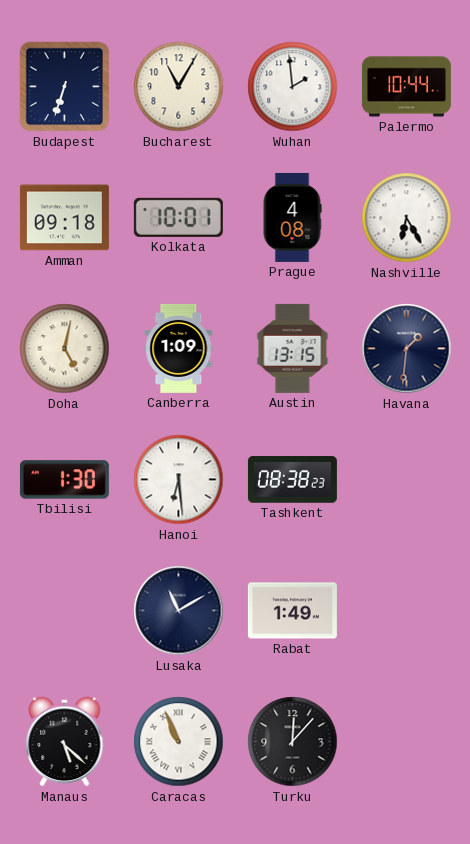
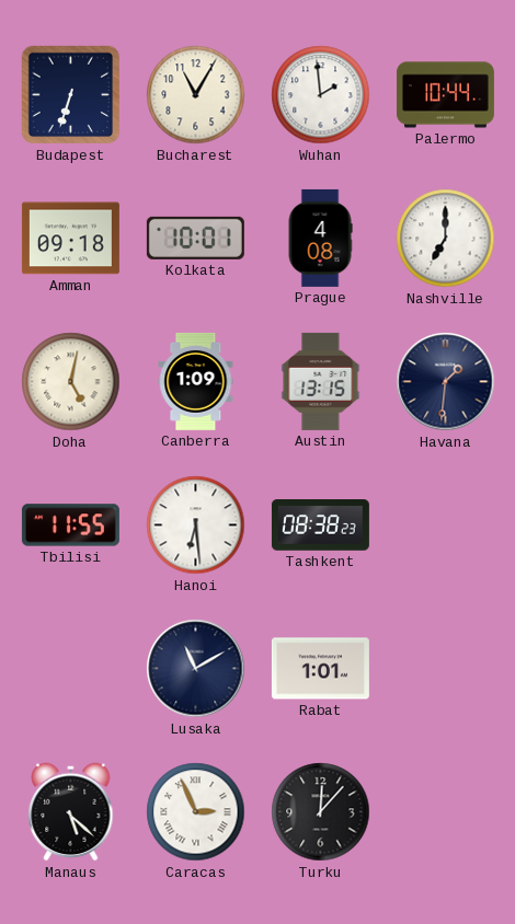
Nashville: 6:25 -> 7:00 (446, 239)
Tbilisi: 1:30 -> 11:55 (70, 525)
Rabat: 1:49 -> 1:01 (320, 669)
Caracas: 10:56 -> 2:56 (196, 812)
